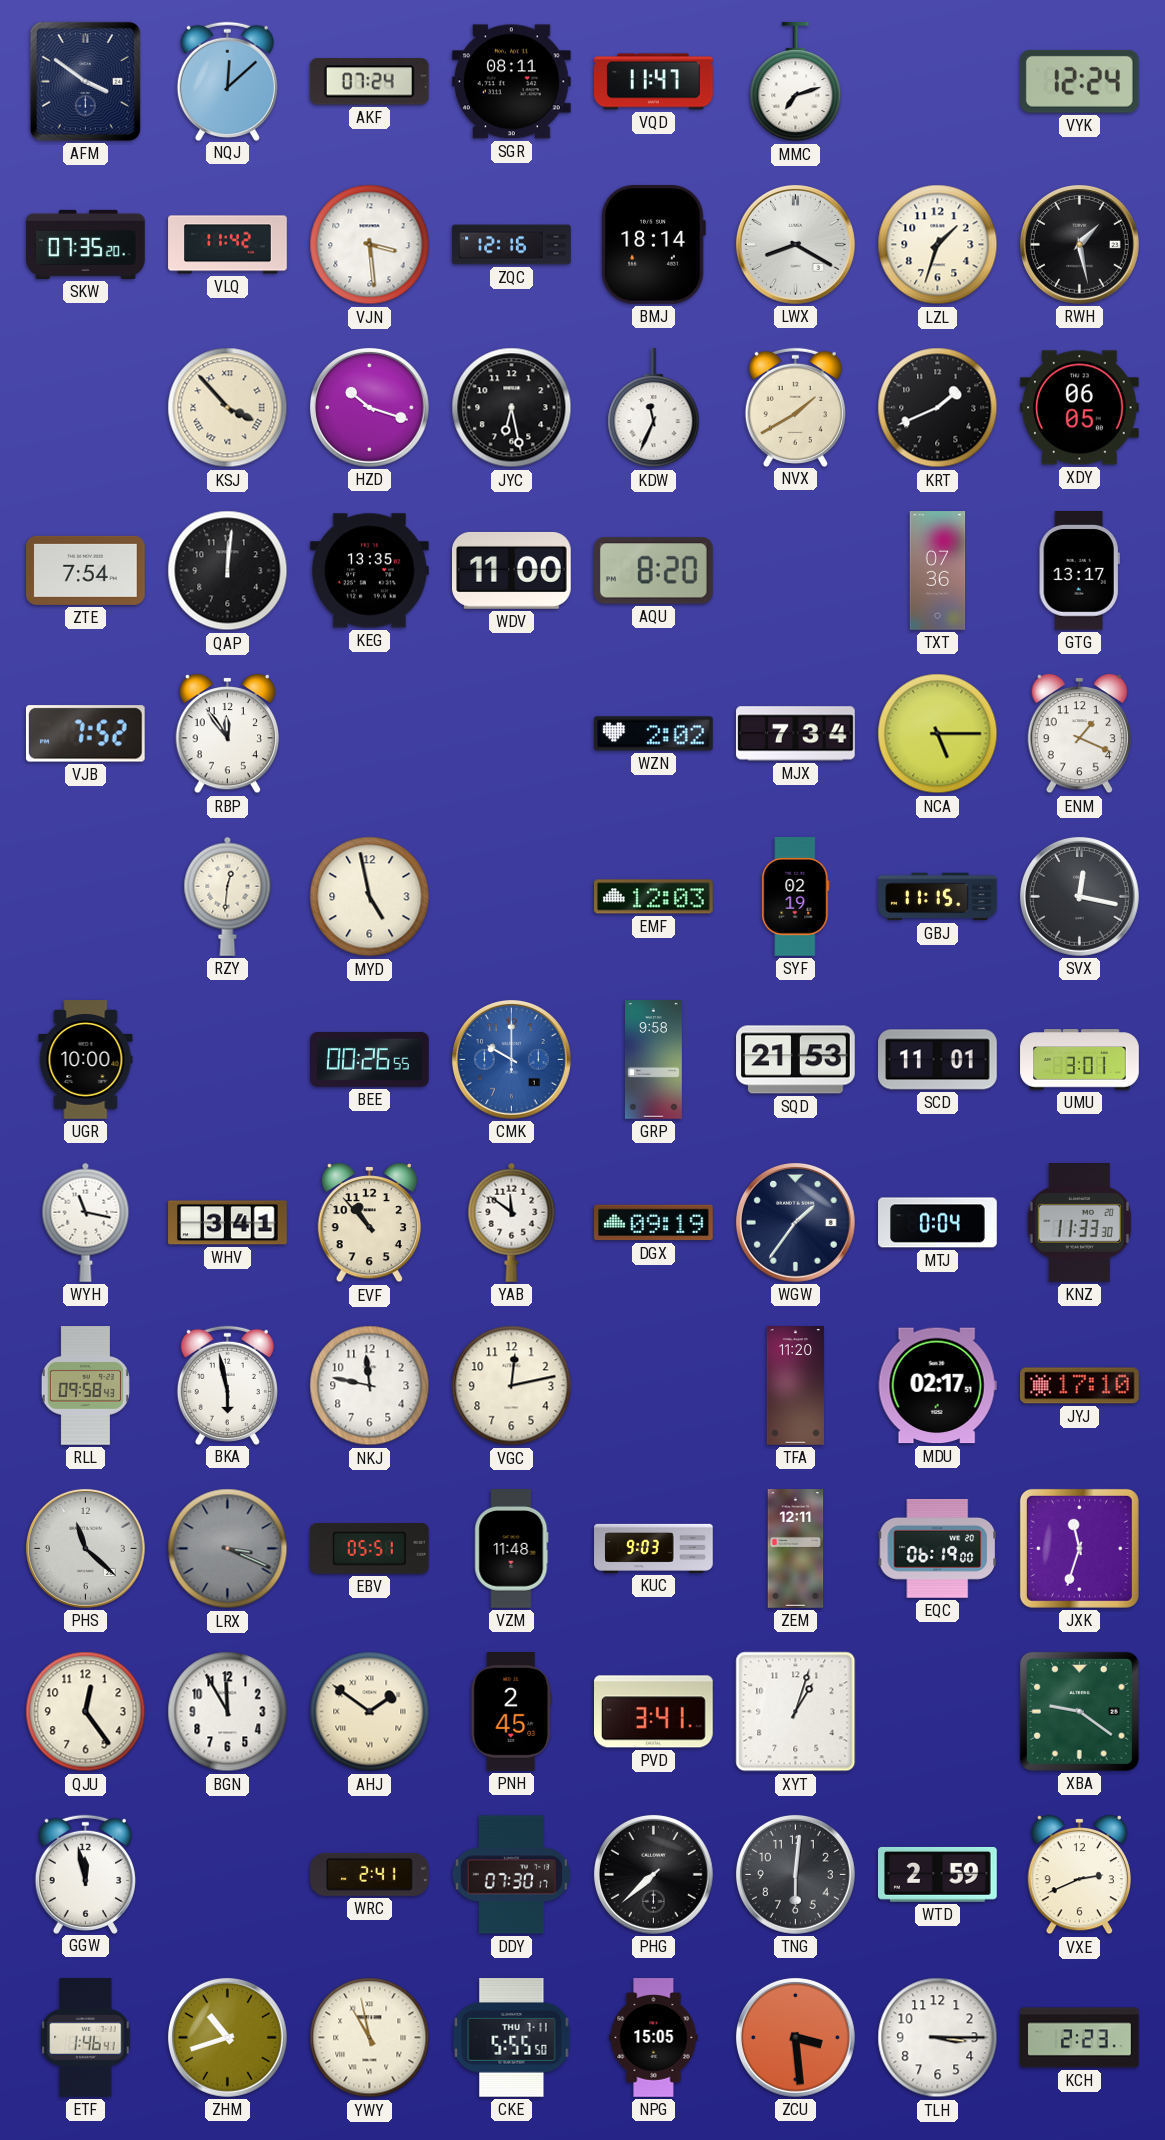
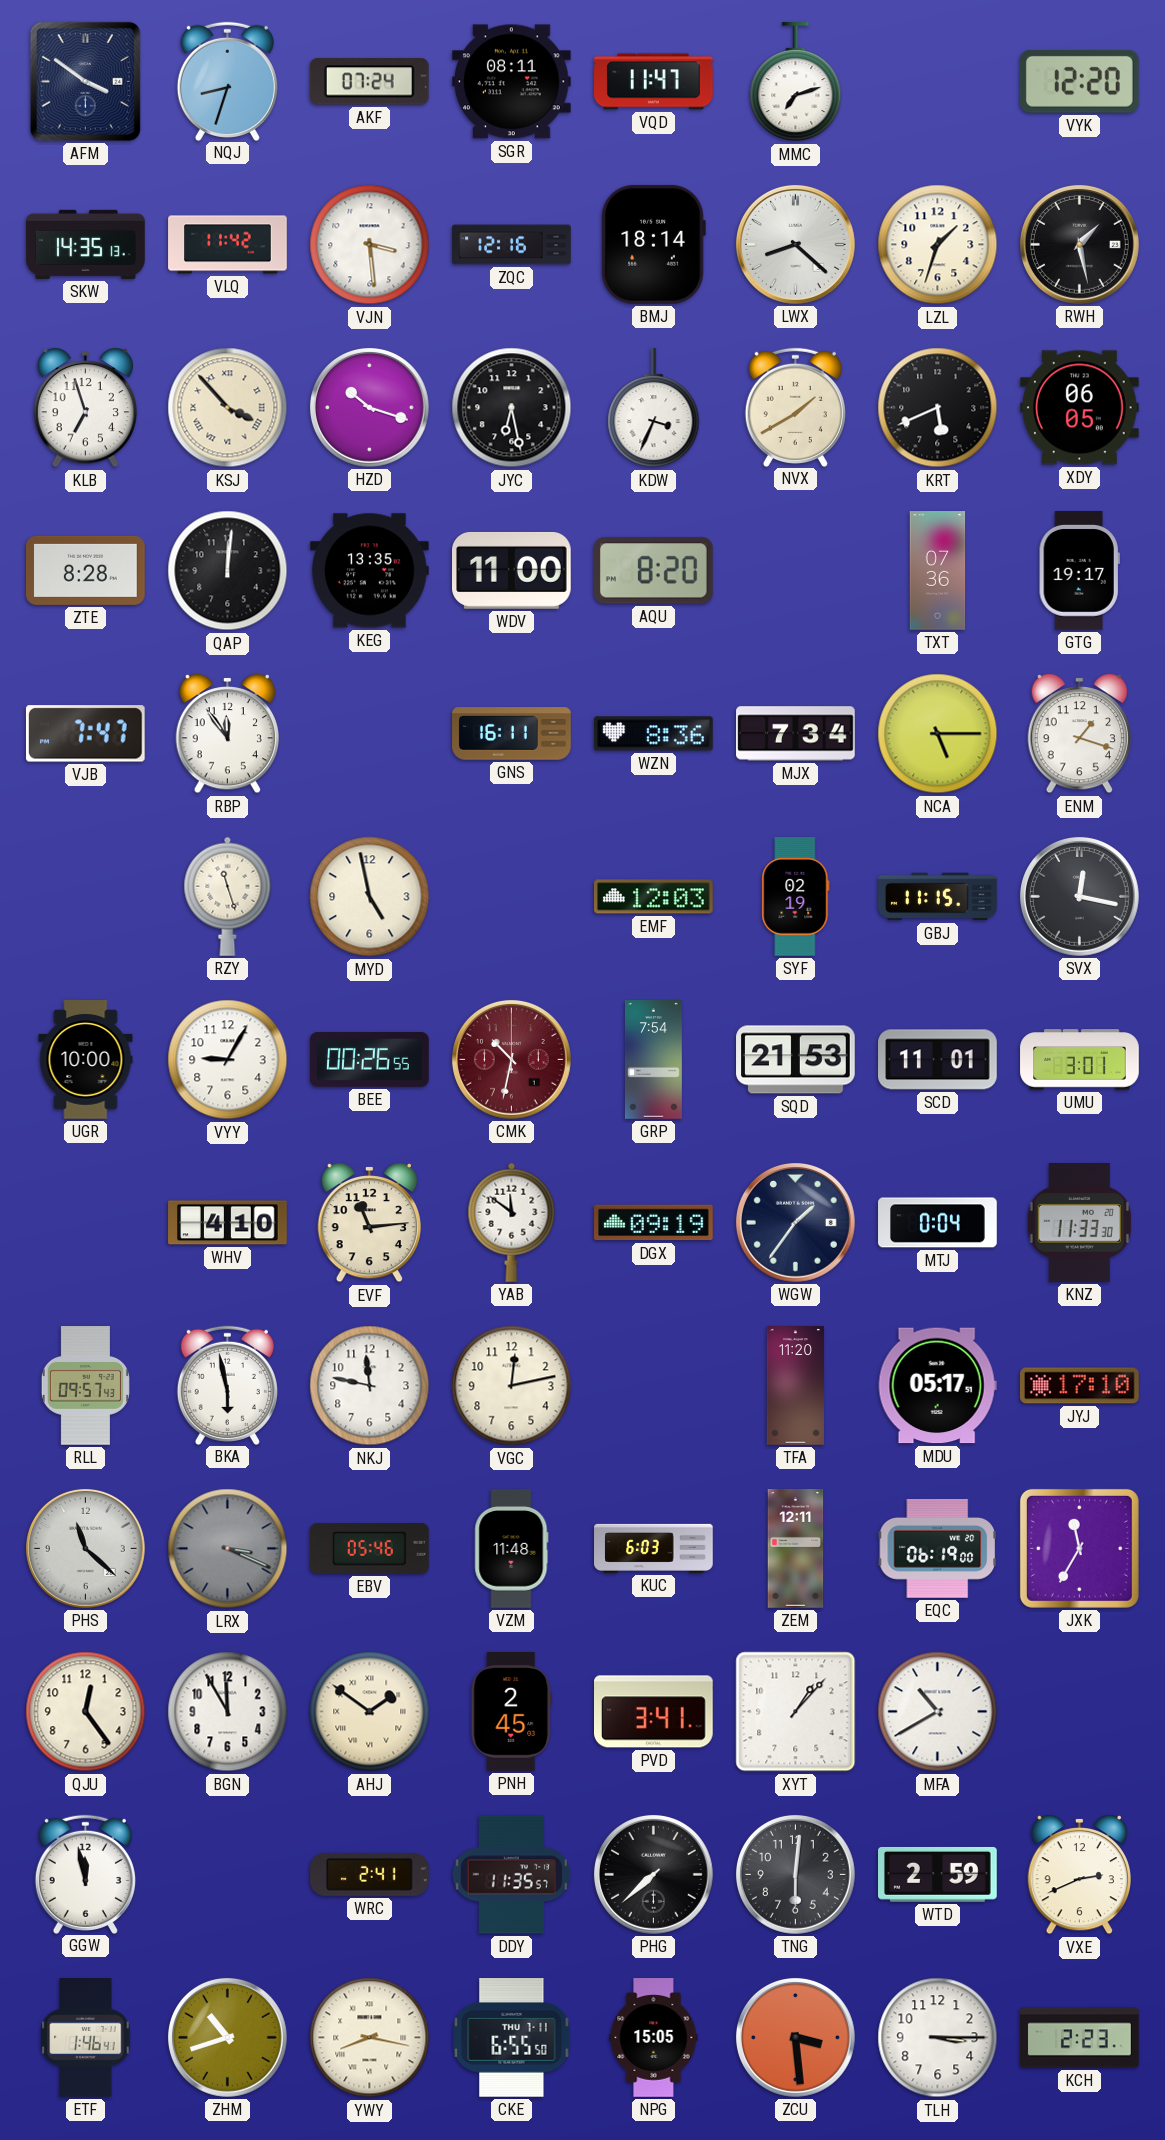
NQJ: 12:08 -> 8:33 (227, 81)
VYK: 12:24 -> 12:20 (1079, 81)
SKW: 07:35 -> 14:35 (86, 244)
LWX: 8:20 -> 8:22 (795, 244)
KLB: none -> 6:57 (85, 408)
KDW: 11:34 -> 3:34 (654, 409)
KRT: 1:41 -> 5:41 (938, 408)
ZTE: 7:54 -> 8:28 (86, 570)
GTG: 13:17 -> 19:17 (1079, 571)
VJB: 7:52 -> 7:47 (85, 734)
GNS: none -> 16:11 (512, 734)
WZN: 2:02 -> 8:36 (654, 734)
ENM: 1:19 -> 1:18 (1079, 734)
RZY: 12:31 -> 11:27 (228, 896)
VYY: none -> 9:05 (228, 1060)
CMK: 10:00 -> 10:32 (511, 1059)
CMK dial: blue -> burgundy (511, 1059)
GRP: 9:58 -> 7:54 (653, 1060)
WYH: 11:17 -> none (86, 1222)
WHV: 3:41 -> 4:10 (228, 1223)
EVF: 10:53 -> 11:14 (369, 1223)
RLL: 09:58 -> 09:57 (85, 1386)
MDU: 02:17 -> 05:17 (937, 1386)
EBV: 05:51 -> 05:46 (370, 1549)
KUC: 9:03 -> 6:03 (654, 1548)
JXK: 11:33 -> 11:35 (1079, 1548)
XYT: 1:03 -> 1:07 (796, 1712)
MFA: none -> 10:40 (938, 1712)
XBA: 9:21 -> none (1079, 1711)
DDY: 07:30 -> 11:35 (511, 1875)
YWY: 10:58 -> 8:17 (370, 2038)
CKE: 5:55 -> 6:55 (512, 2038)
